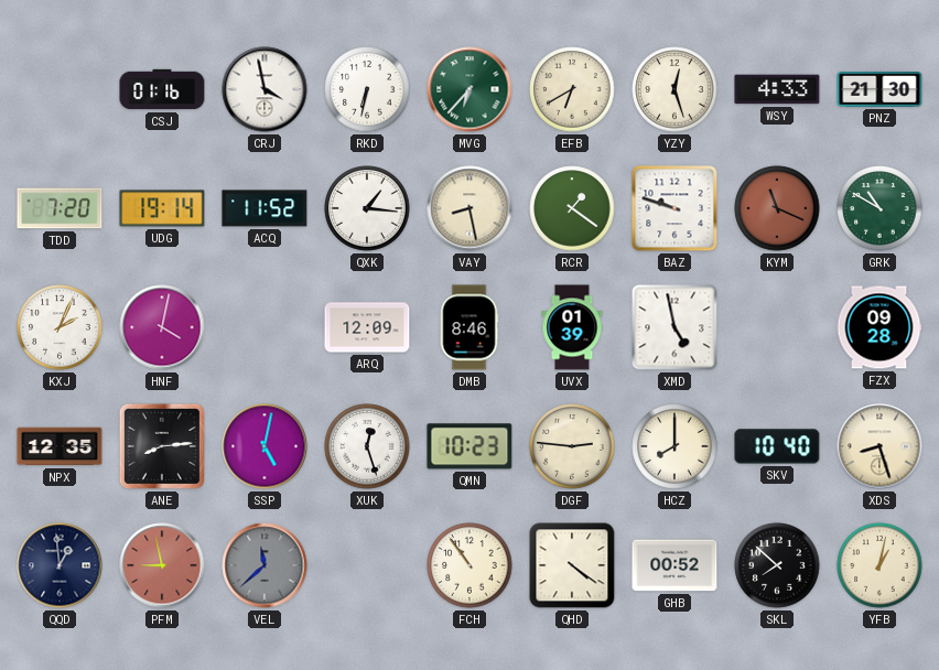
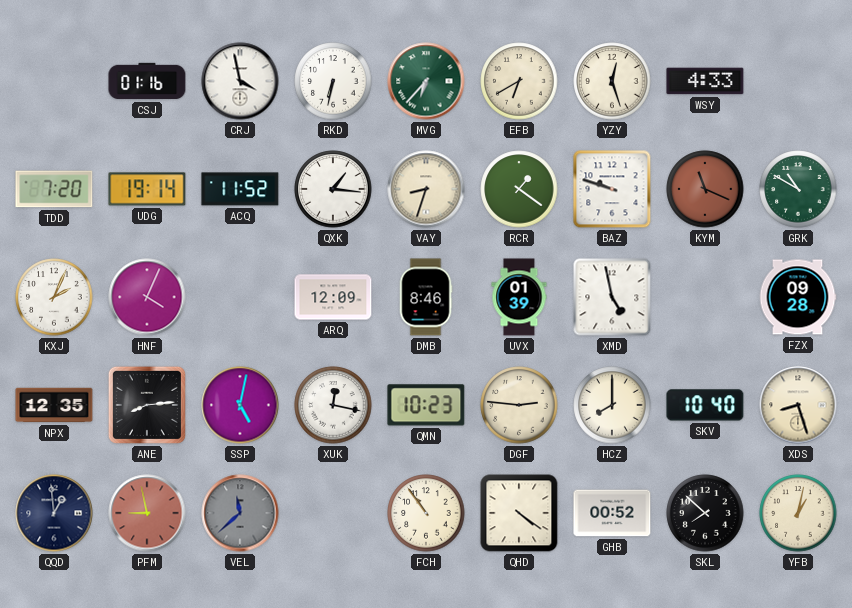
PNZ: 21:30 -> none (879, 89)
VAY: 8:28 -> 8:33 (426, 189)
HNF: 4:02 -> 4:04 (147, 297)
XUK: 12:27 -> 12:17 (333, 405)
